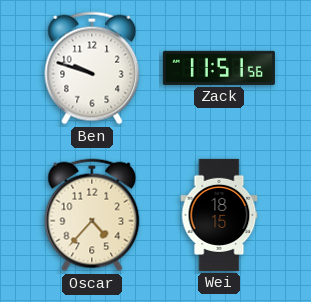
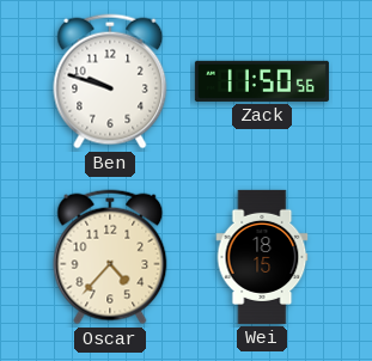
Zack: 11:51 -> 11:50 (262, 81)
